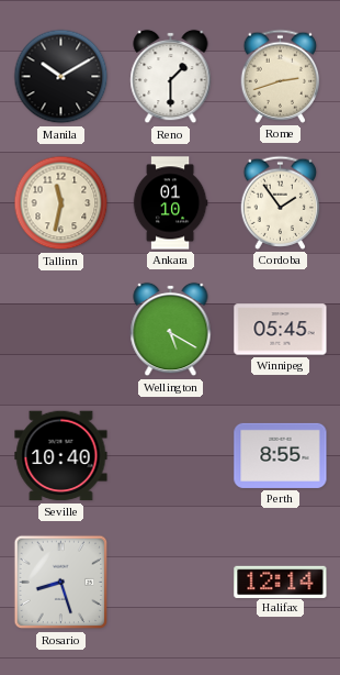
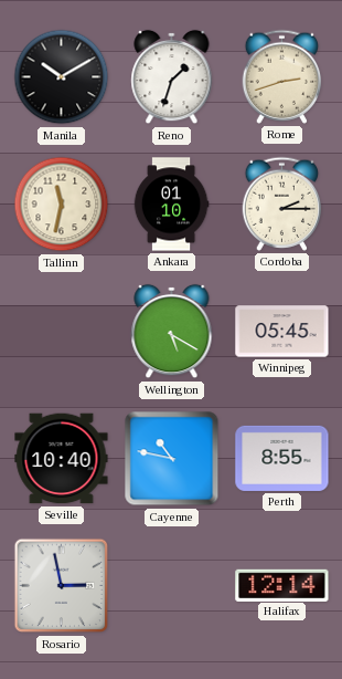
Reno: 1:30 -> 1:33 (172, 77)
Cordoba: 1:54 -> 2:15 (282, 203)
Cayenne: none -> 10:47 (172, 459)
Rosario: 8:27 -> 2:58 (62, 586)
